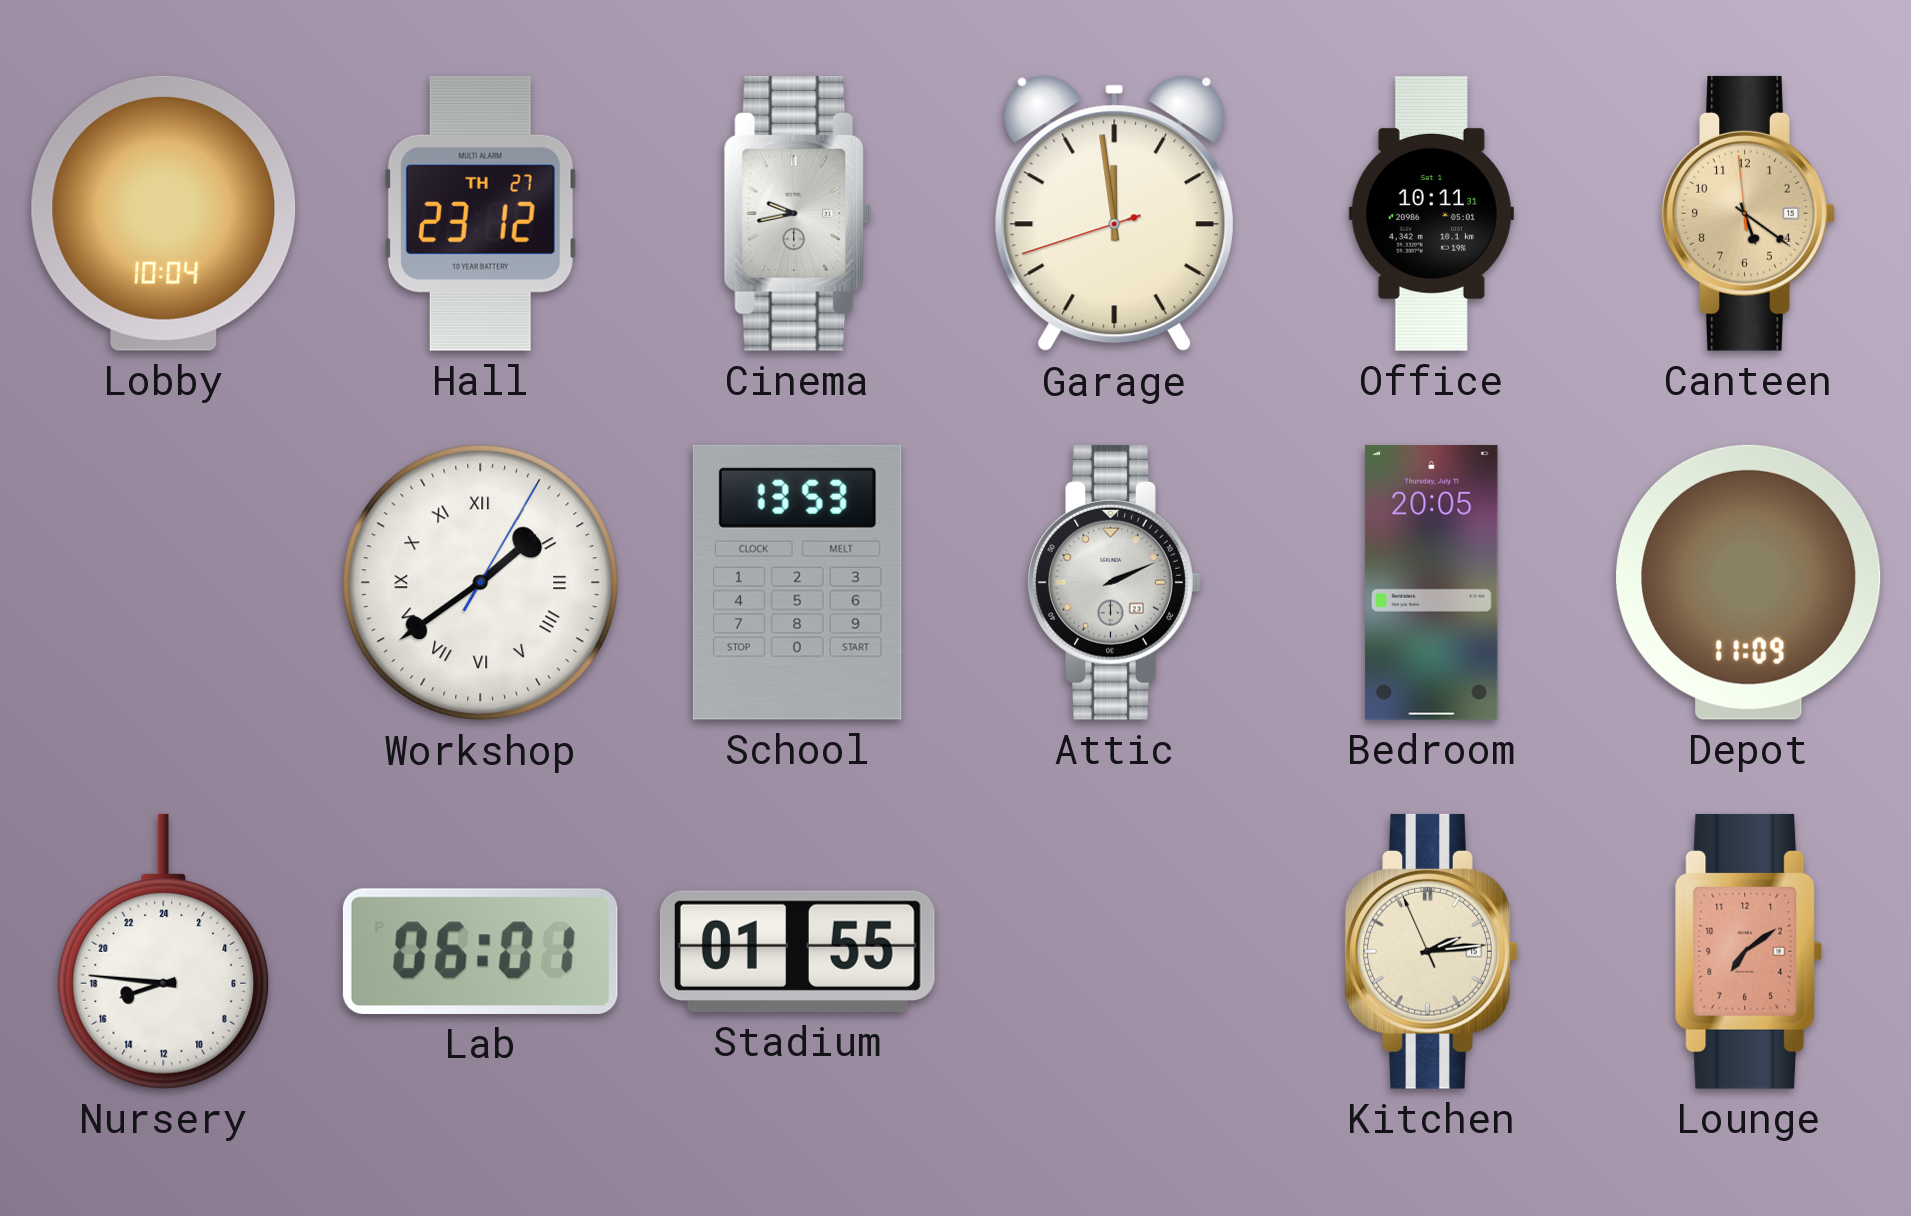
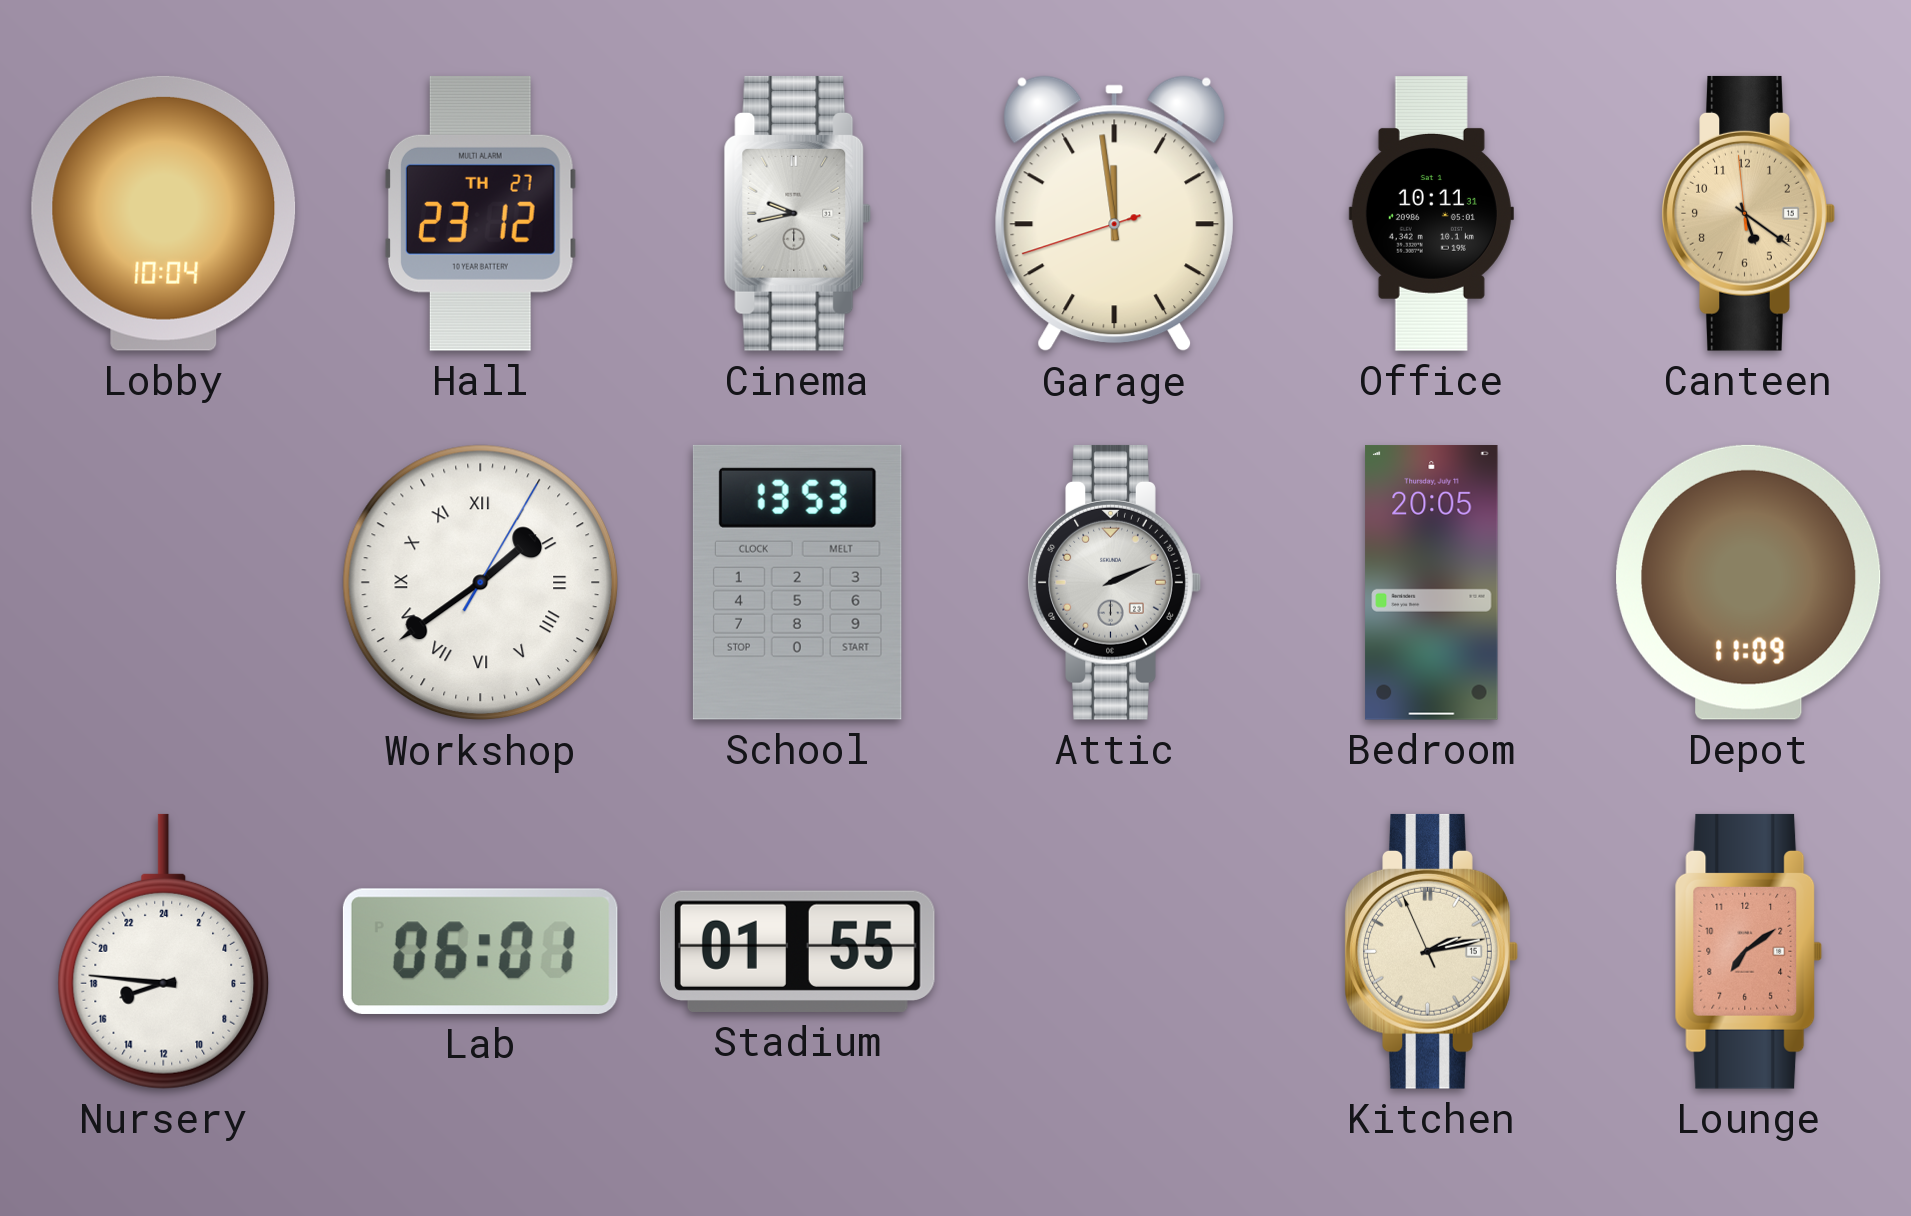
Kitchen: 2:13 -> 2:12 (1431, 951)
